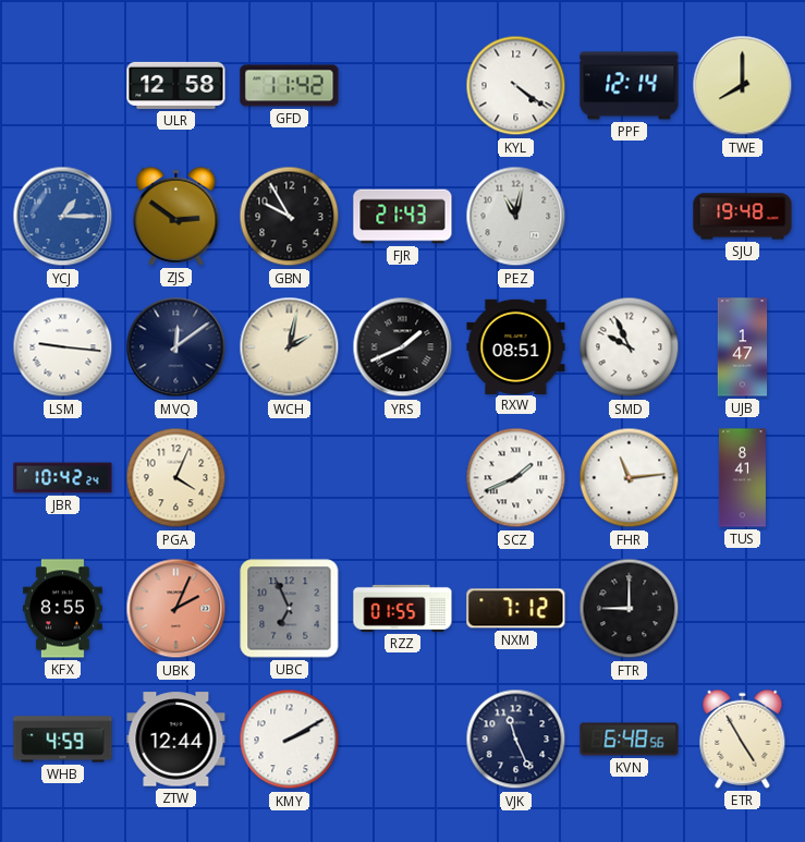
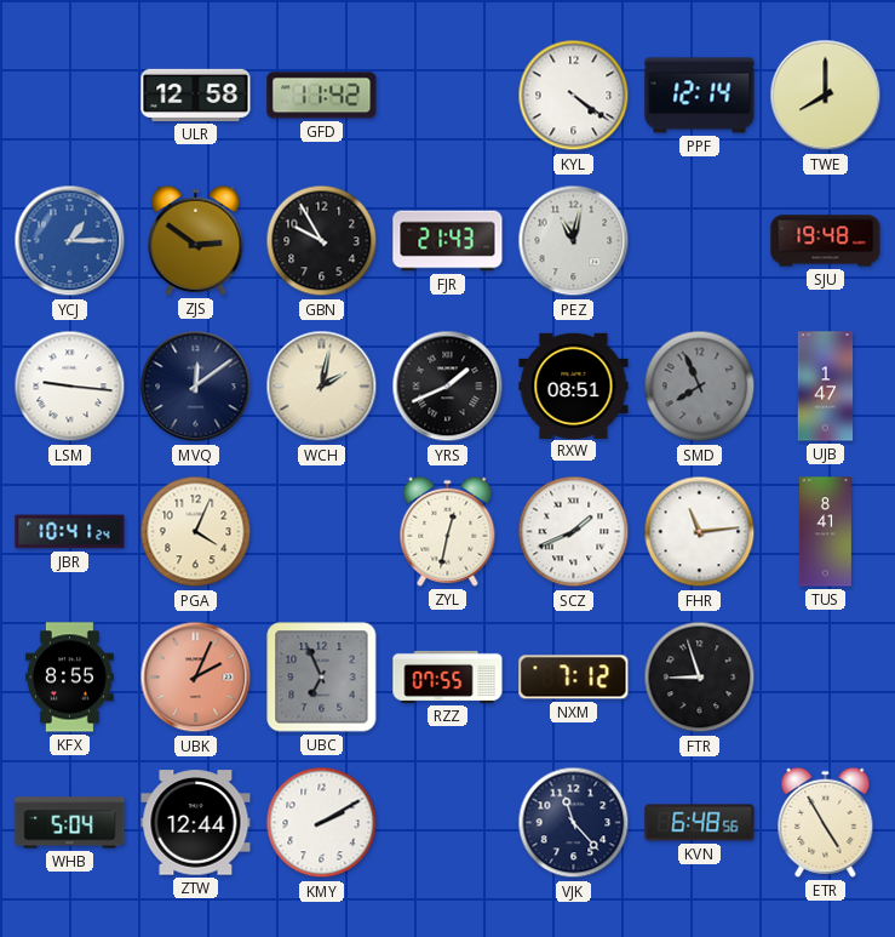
SMD: 9:56 -> 7:56 (700, 387)
SMD dial: white -> grey (700, 387)
JBR: 10:42 -> 10:41 (70, 532)
ZYL: none -> 12:32 (448, 531)
RZZ: 01:55 -> 07:55 (448, 676)
FTR: 9:00 -> 8:57 (700, 678)
WHB: 4:59 -> 5:04 (70, 823)
VJK: 11:26 -> 11:23 (574, 823)
